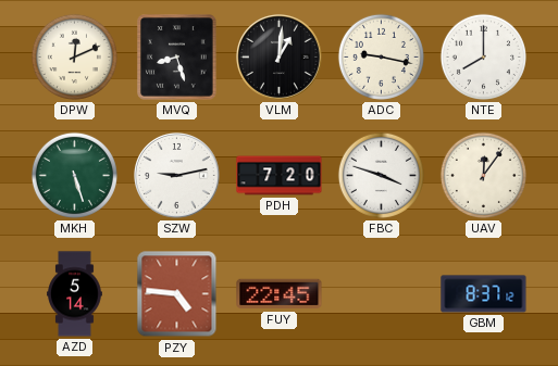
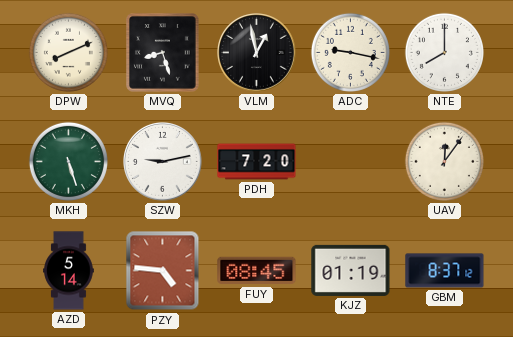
DPW: 12:11 -> 8:11 (68, 52)
VLM: 1:01 -> 12:58 (257, 53)
FBC: 3:48 -> none (381, 175)
FUY: 22:45 -> 08:45 (257, 271)
KJZ: none -> 01:19 (351, 270)
